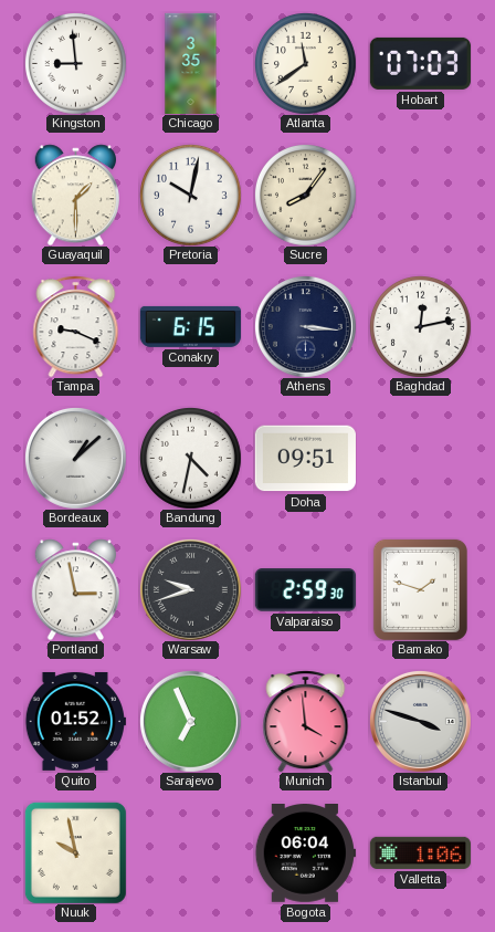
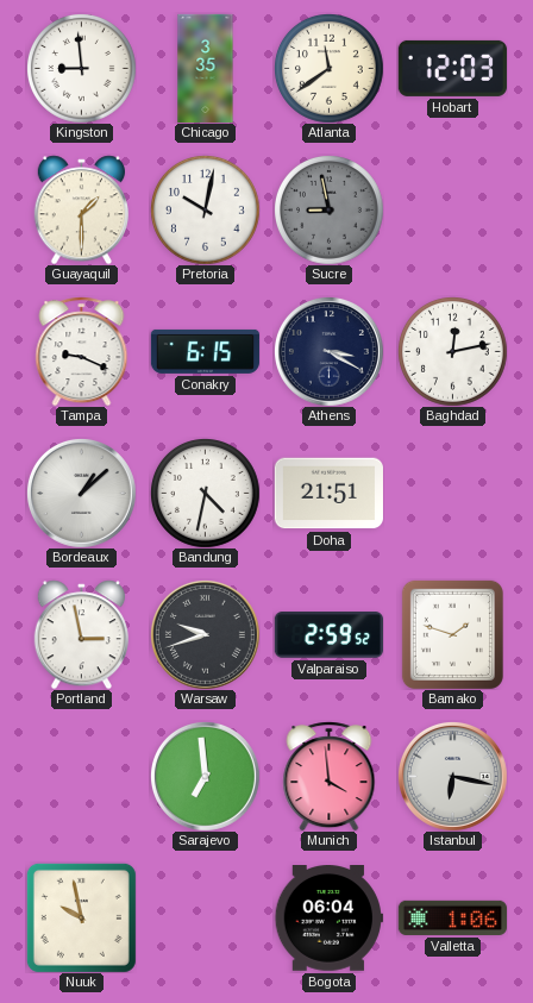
Hobart: 07:03 -> 12:03 (452, 68)
Sucre: 8:06 -> 8:58 (330, 211)
Sucre dial: cream -> grey (330, 211)
Athens: 3:16 -> 3:20 (328, 351)
Doha: 09:51 -> 21:51 (328, 494)
Valparaiso: 2:59:30 -> 2:59:52 (328, 635)
Quito: 01:52 -> none (75, 721)
Sarajevo: 6:56 -> 6:59 (205, 776)
Istanbul: 3:48 -> 6:17 (452, 776)
